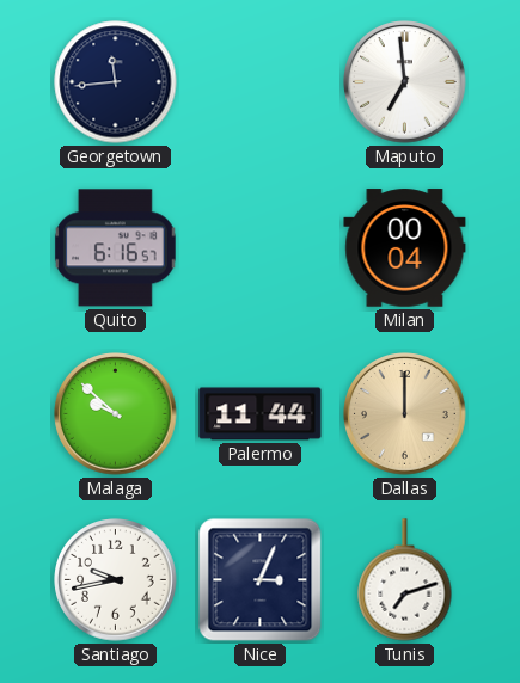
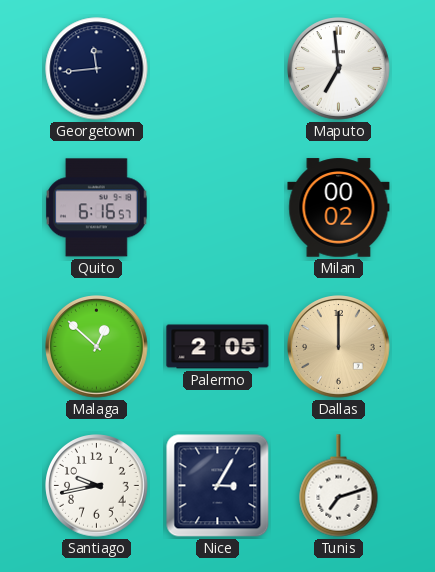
Milan: 00:04 -> 00:02 (339, 208)
Malaga: 9:52 -> 12:52 (97, 347)
Palermo: 11:44 -> 2:05 (218, 347)
Nice: 3:04 -> 3:05 (218, 486)
